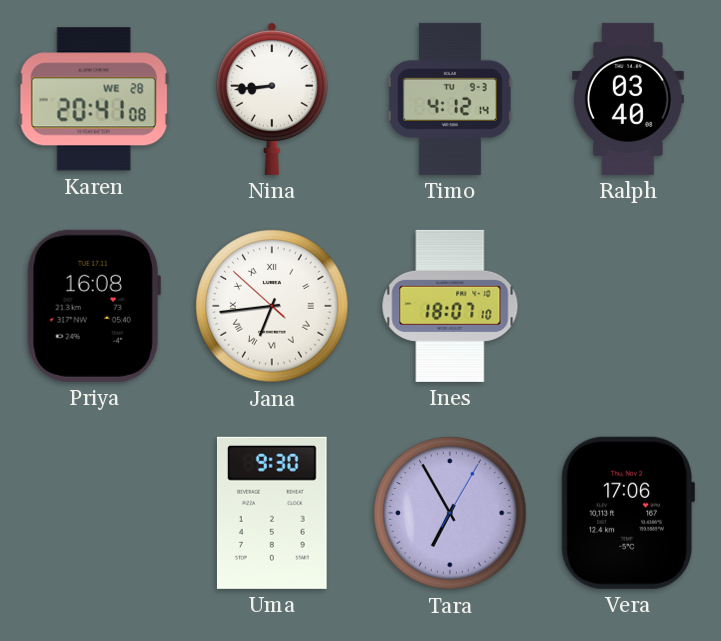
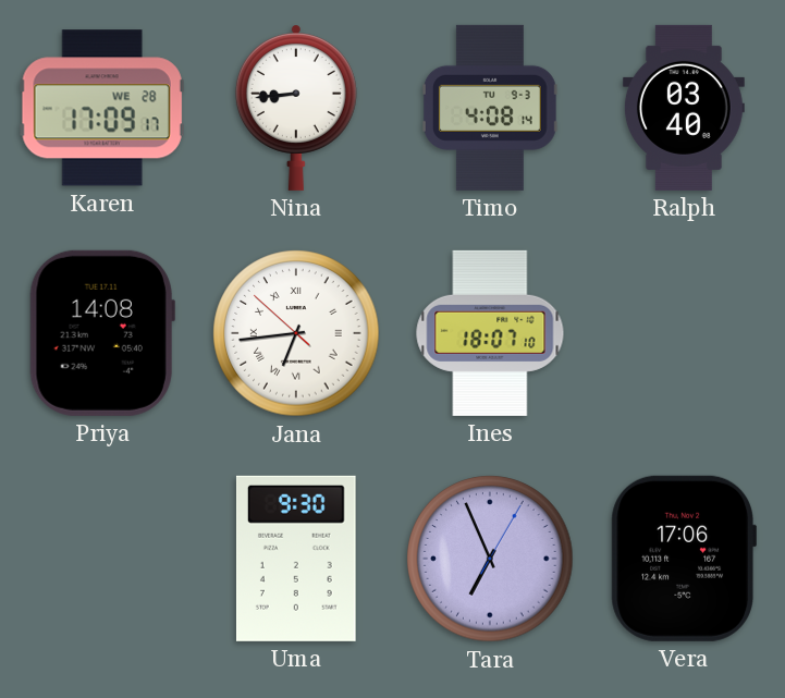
Karen: 20:41 -> 17:09 (102, 108)
Timo: 4:12 -> 4:08 (490, 108)
Priya: 16:08 -> 14:08 (102, 333)
Tara: 6:55 -> 6:56 (490, 559)
